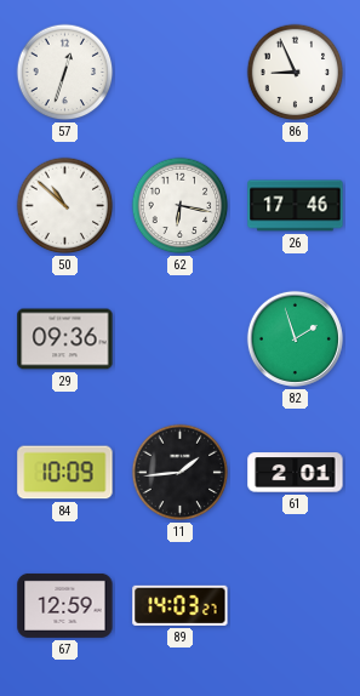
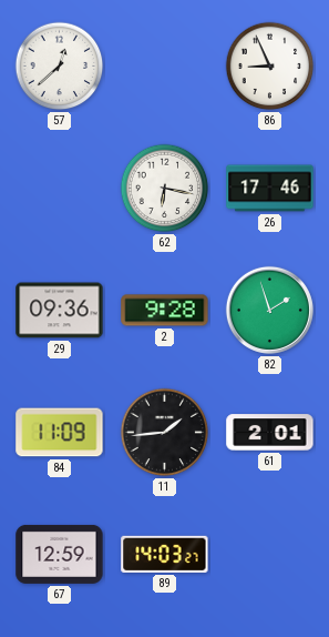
57: 12:33 -> 12:38 (60, 67)
50: 10:52 -> none (65, 206)
2: none -> 9:28 (165, 311)
84: 10:09 -> 11:09 (60, 433)
